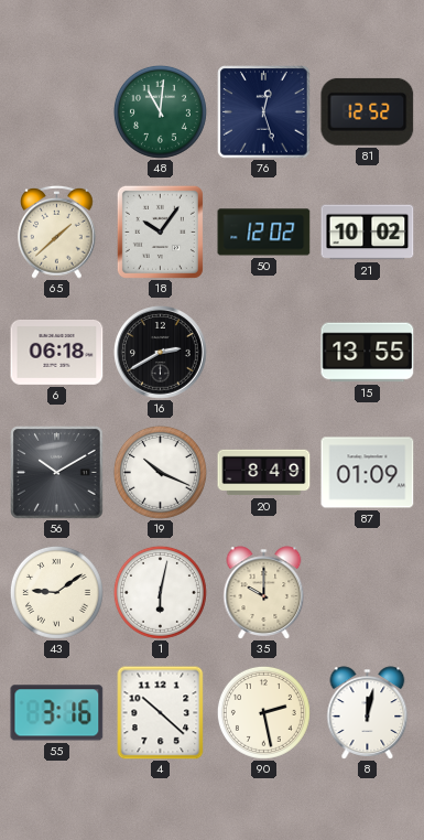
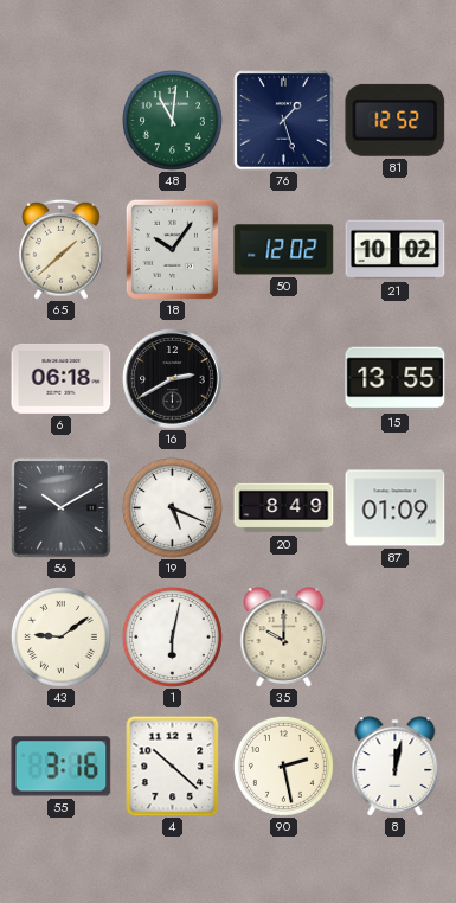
76: 12:27 -> 1:27 (284, 121)
19: 10:19 -> 5:19 (172, 507)
